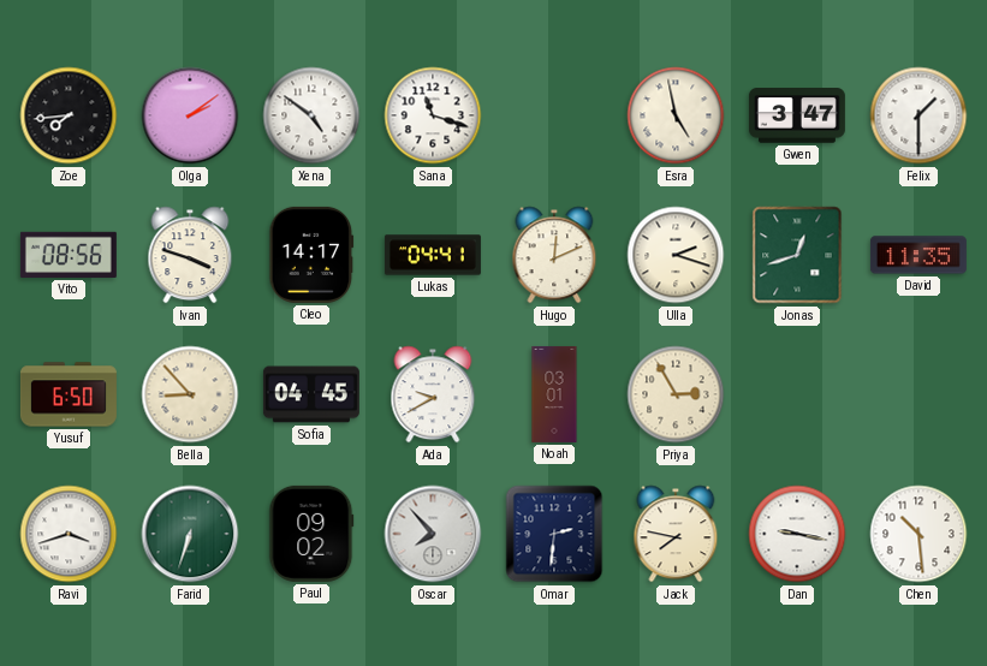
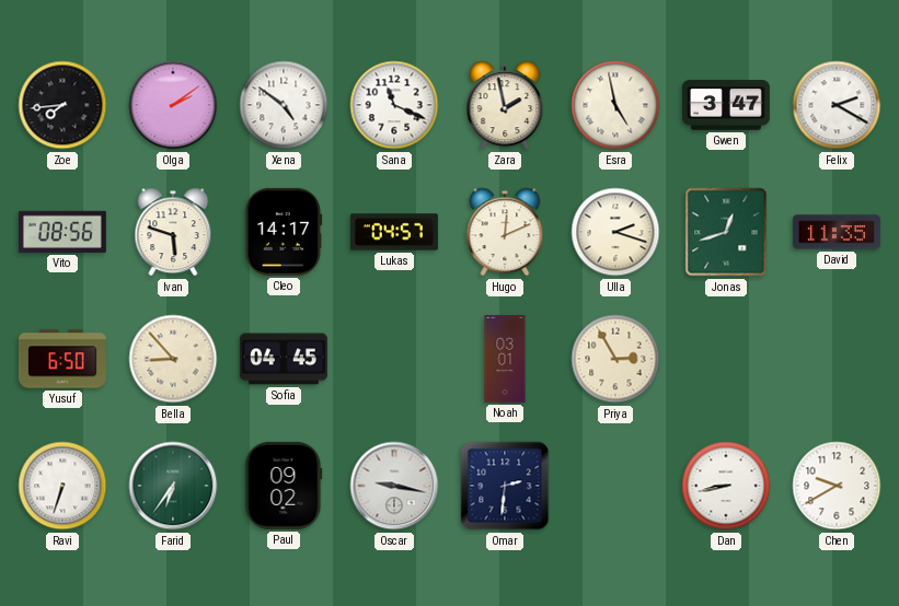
Sana: 11:18 -> 11:19 (394, 105)
Zara: none -> 1:58 (505, 105)
Felix: 1:30 -> 2:20 (837, 105)
Ivan: 3:48 -> 5:48 (173, 232)
Lukas: 04:41 -> 04:57 (394, 232)
Ada: 9:40 -> none (433, 394)
Ravi: 3:42 -> 6:33 (62, 486)
Farid: 6:33 -> 6:36 (173, 486)
Oscar: 7:53 -> 9:17 (394, 486)
Jack: 7:47 -> none (676, 534)
Dan: 9:17 -> 8:43 (726, 486)
Chen: 10:29 -> 9:40 (837, 486)
